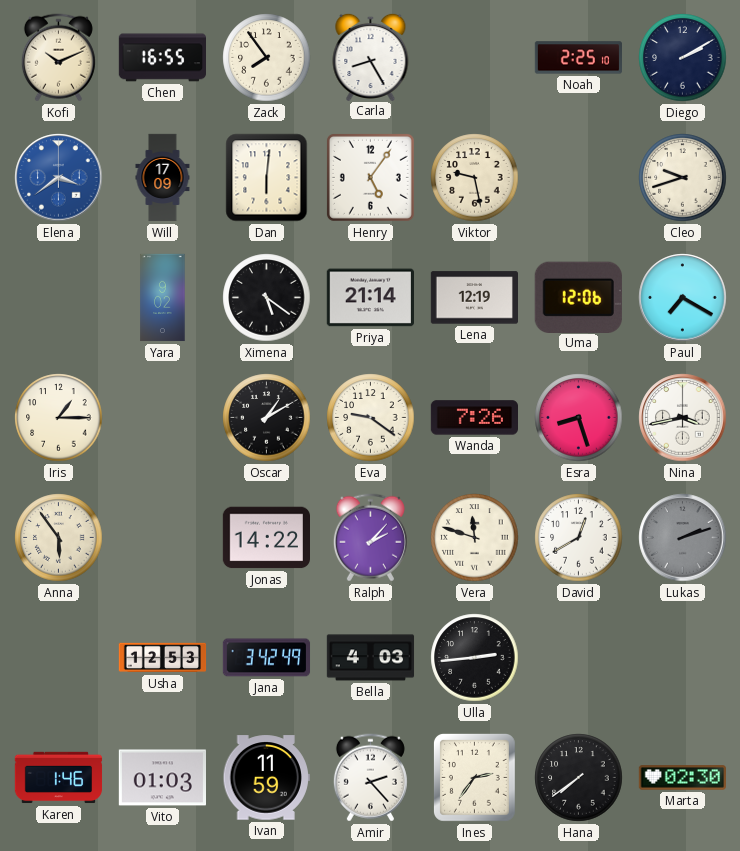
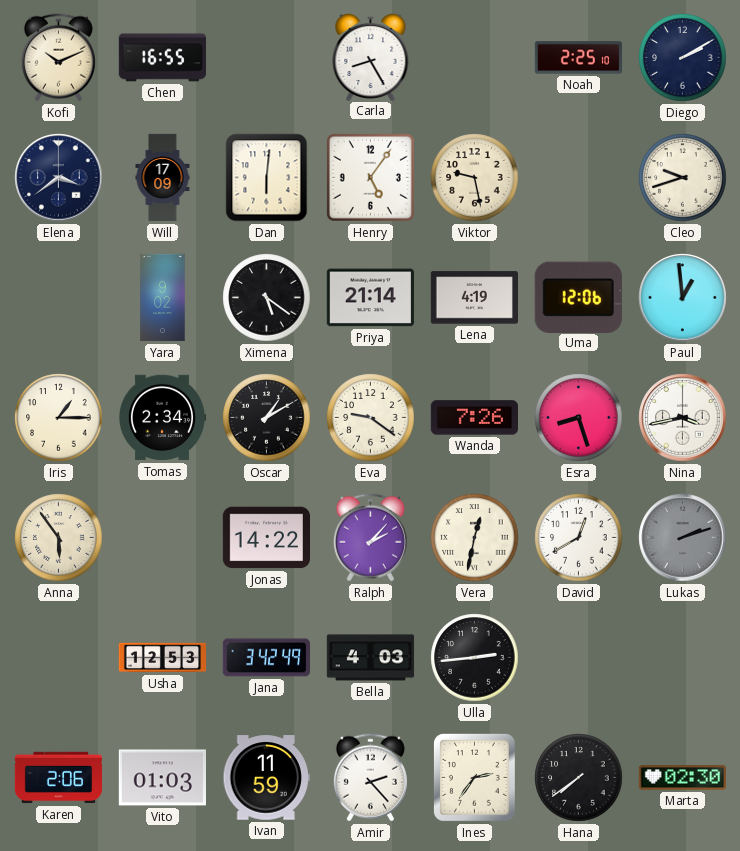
Zack: 7:54 -> none (267, 58)
Elena dial: blue -> navy (59, 178)
Lena: 12:19 -> 4:19 (474, 298)
Paul: 7:20 -> 12:59 (683, 298)
Tomas: none -> 2:34 (161, 418)
Vera: 11:48 -> 12:32 (475, 538)
Karen: 1:46 -> 2:06 (59, 778)
